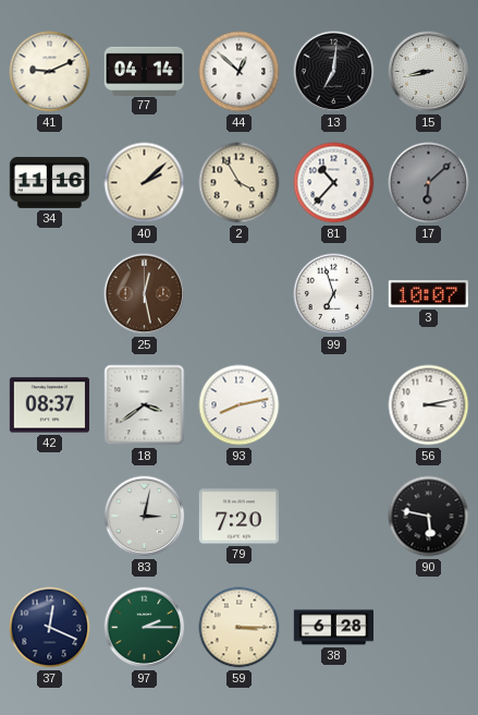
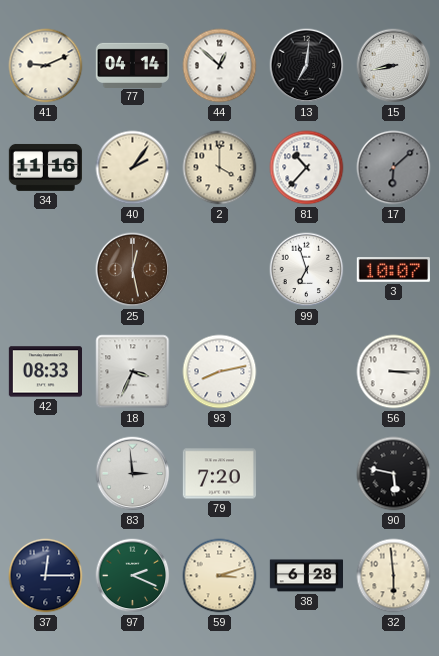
40: 2:08 -> 2:06 (133, 168)
2: 3:55 -> 4:00 (220, 168)
42: 08:37 -> 08:33 (45, 372)
18: 3:39 -> 3:34 (133, 372)
56: 3:13 -> 3:15 (394, 372)
83: 3:02 -> 2:59 (133, 474)
37: 12:19 -> 12:15 (46, 576)
97: 2:15 -> 2:19 (133, 576)
59: 3:15 -> 3:12 (220, 576)
32: none -> 5:59 (394, 576)
